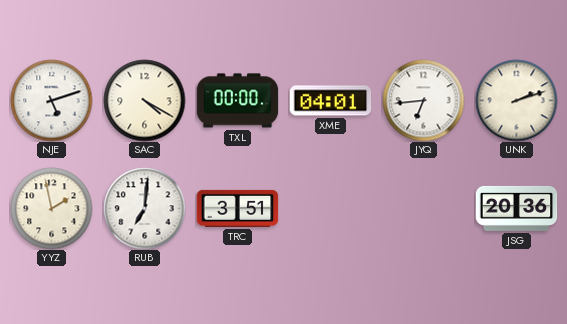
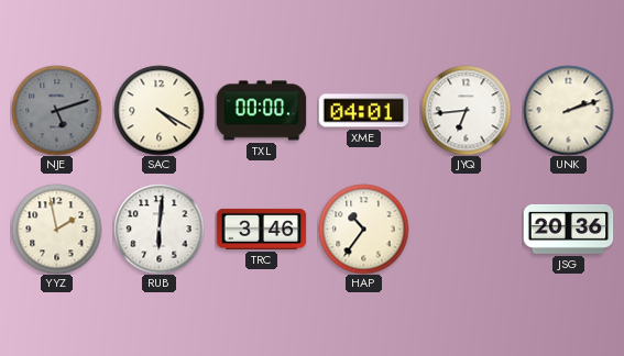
NJE dial: white -> grey (56, 110)
RUB: 7:01 -> 6:01 (158, 229)
TRC: 3:51 -> 3:46 (261, 229)
HAP: none -> 10:36 (363, 229)
